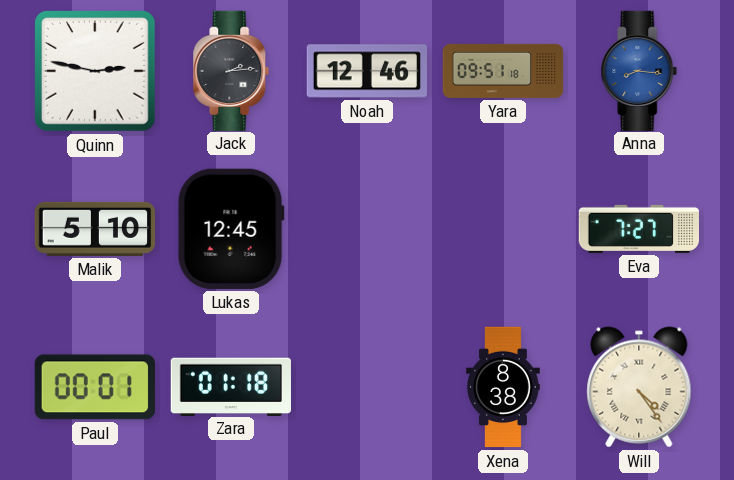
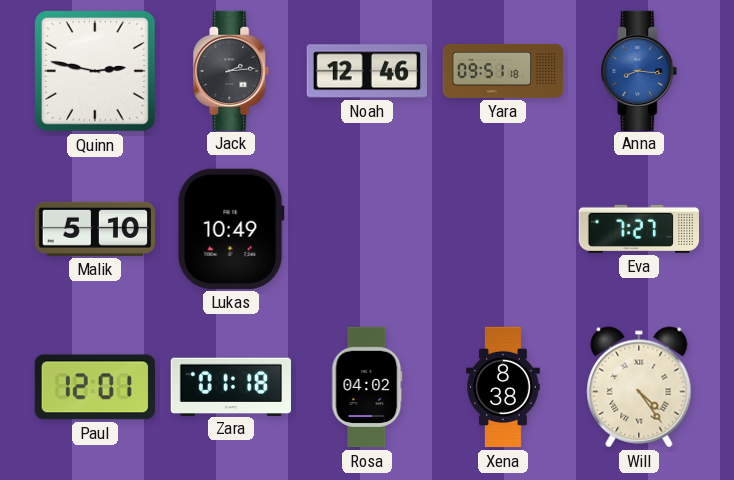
Lukas: 12:45 -> 10:49 (231, 229)
Paul: 00:01 -> 12:01 (95, 387)
Rosa: none -> 04:02 (367, 387)
